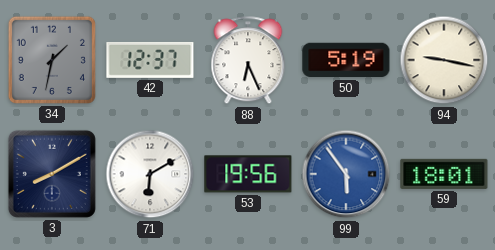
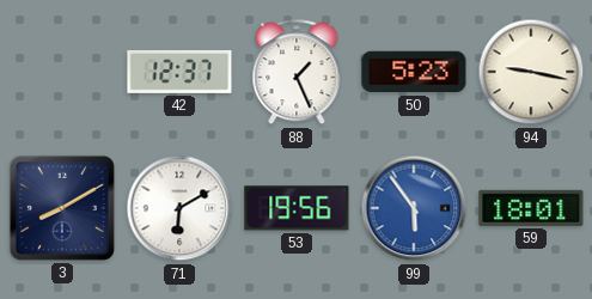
34: 1:32 -> none (52, 60)
88: 6:26 -> 1:26 (297, 73)
50: 5:19 -> 5:23 (414, 72)
